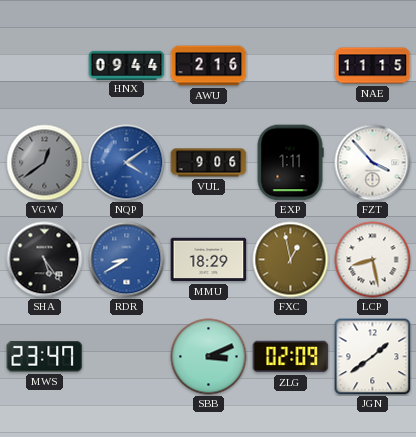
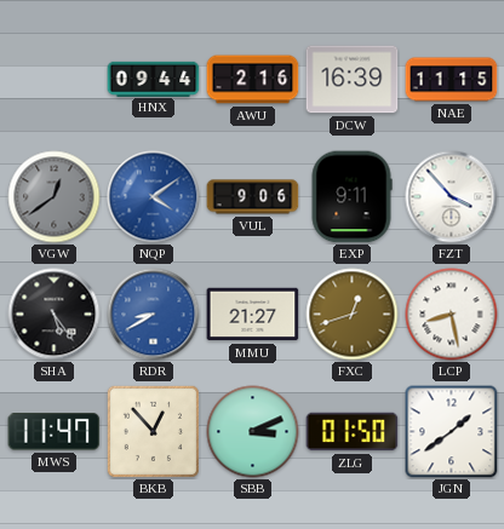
DCW: none -> 16:39 (353, 80)
EXP: 1:11 -> 9:11 (351, 197)
MMU: 18:29 -> 21:27 (253, 315)
FXC: 12:58 -> 12:42 (353, 315)
MWS: 23:47 -> 11:47 (55, 432)
BKB: none -> 12:53 (153, 431)
ZLG: 02:09 -> 01:50 (353, 432)
